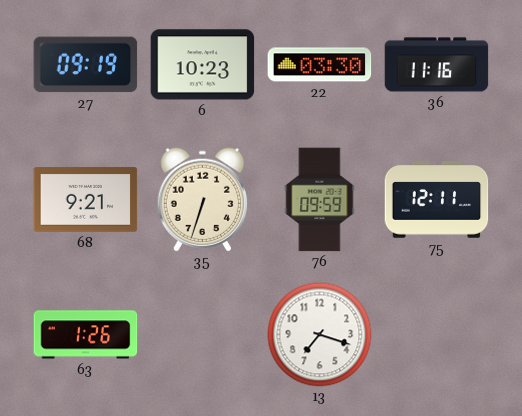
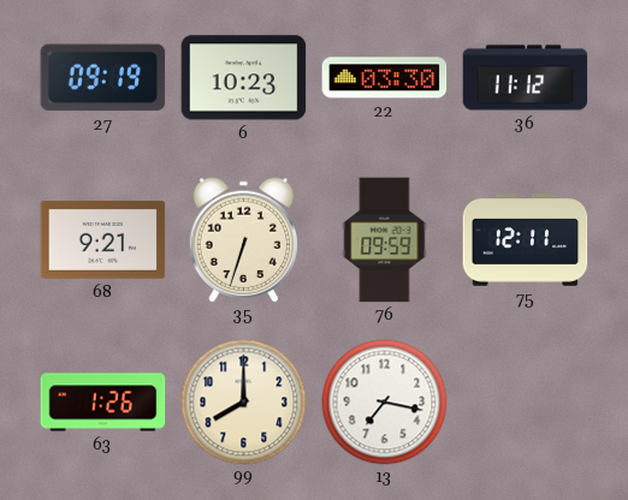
36: 11:16 -> 11:12 (526, 78)
99: none -> 8:00 (244, 403)
13: 7:18 -> 7:17 (385, 403)
